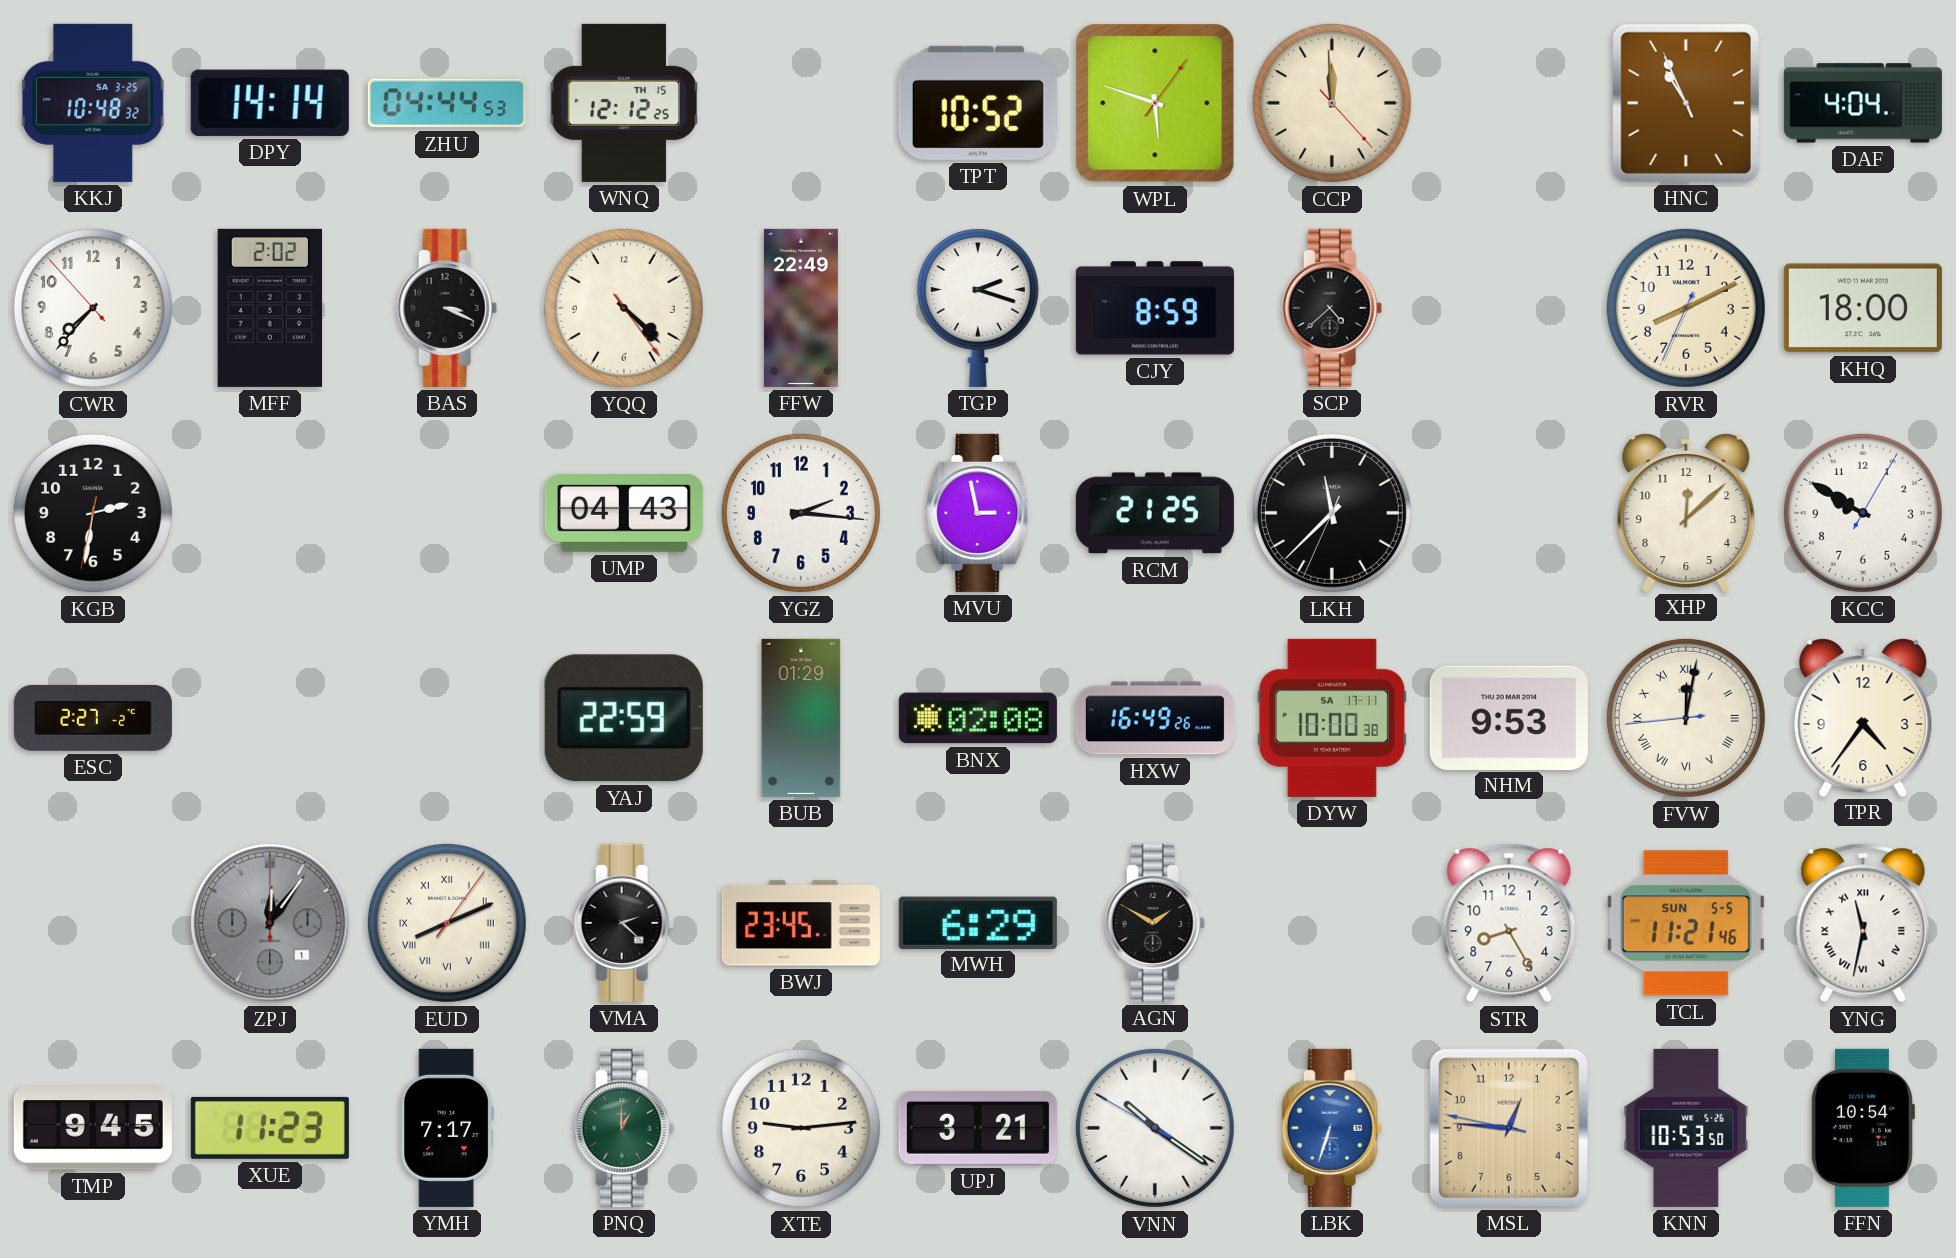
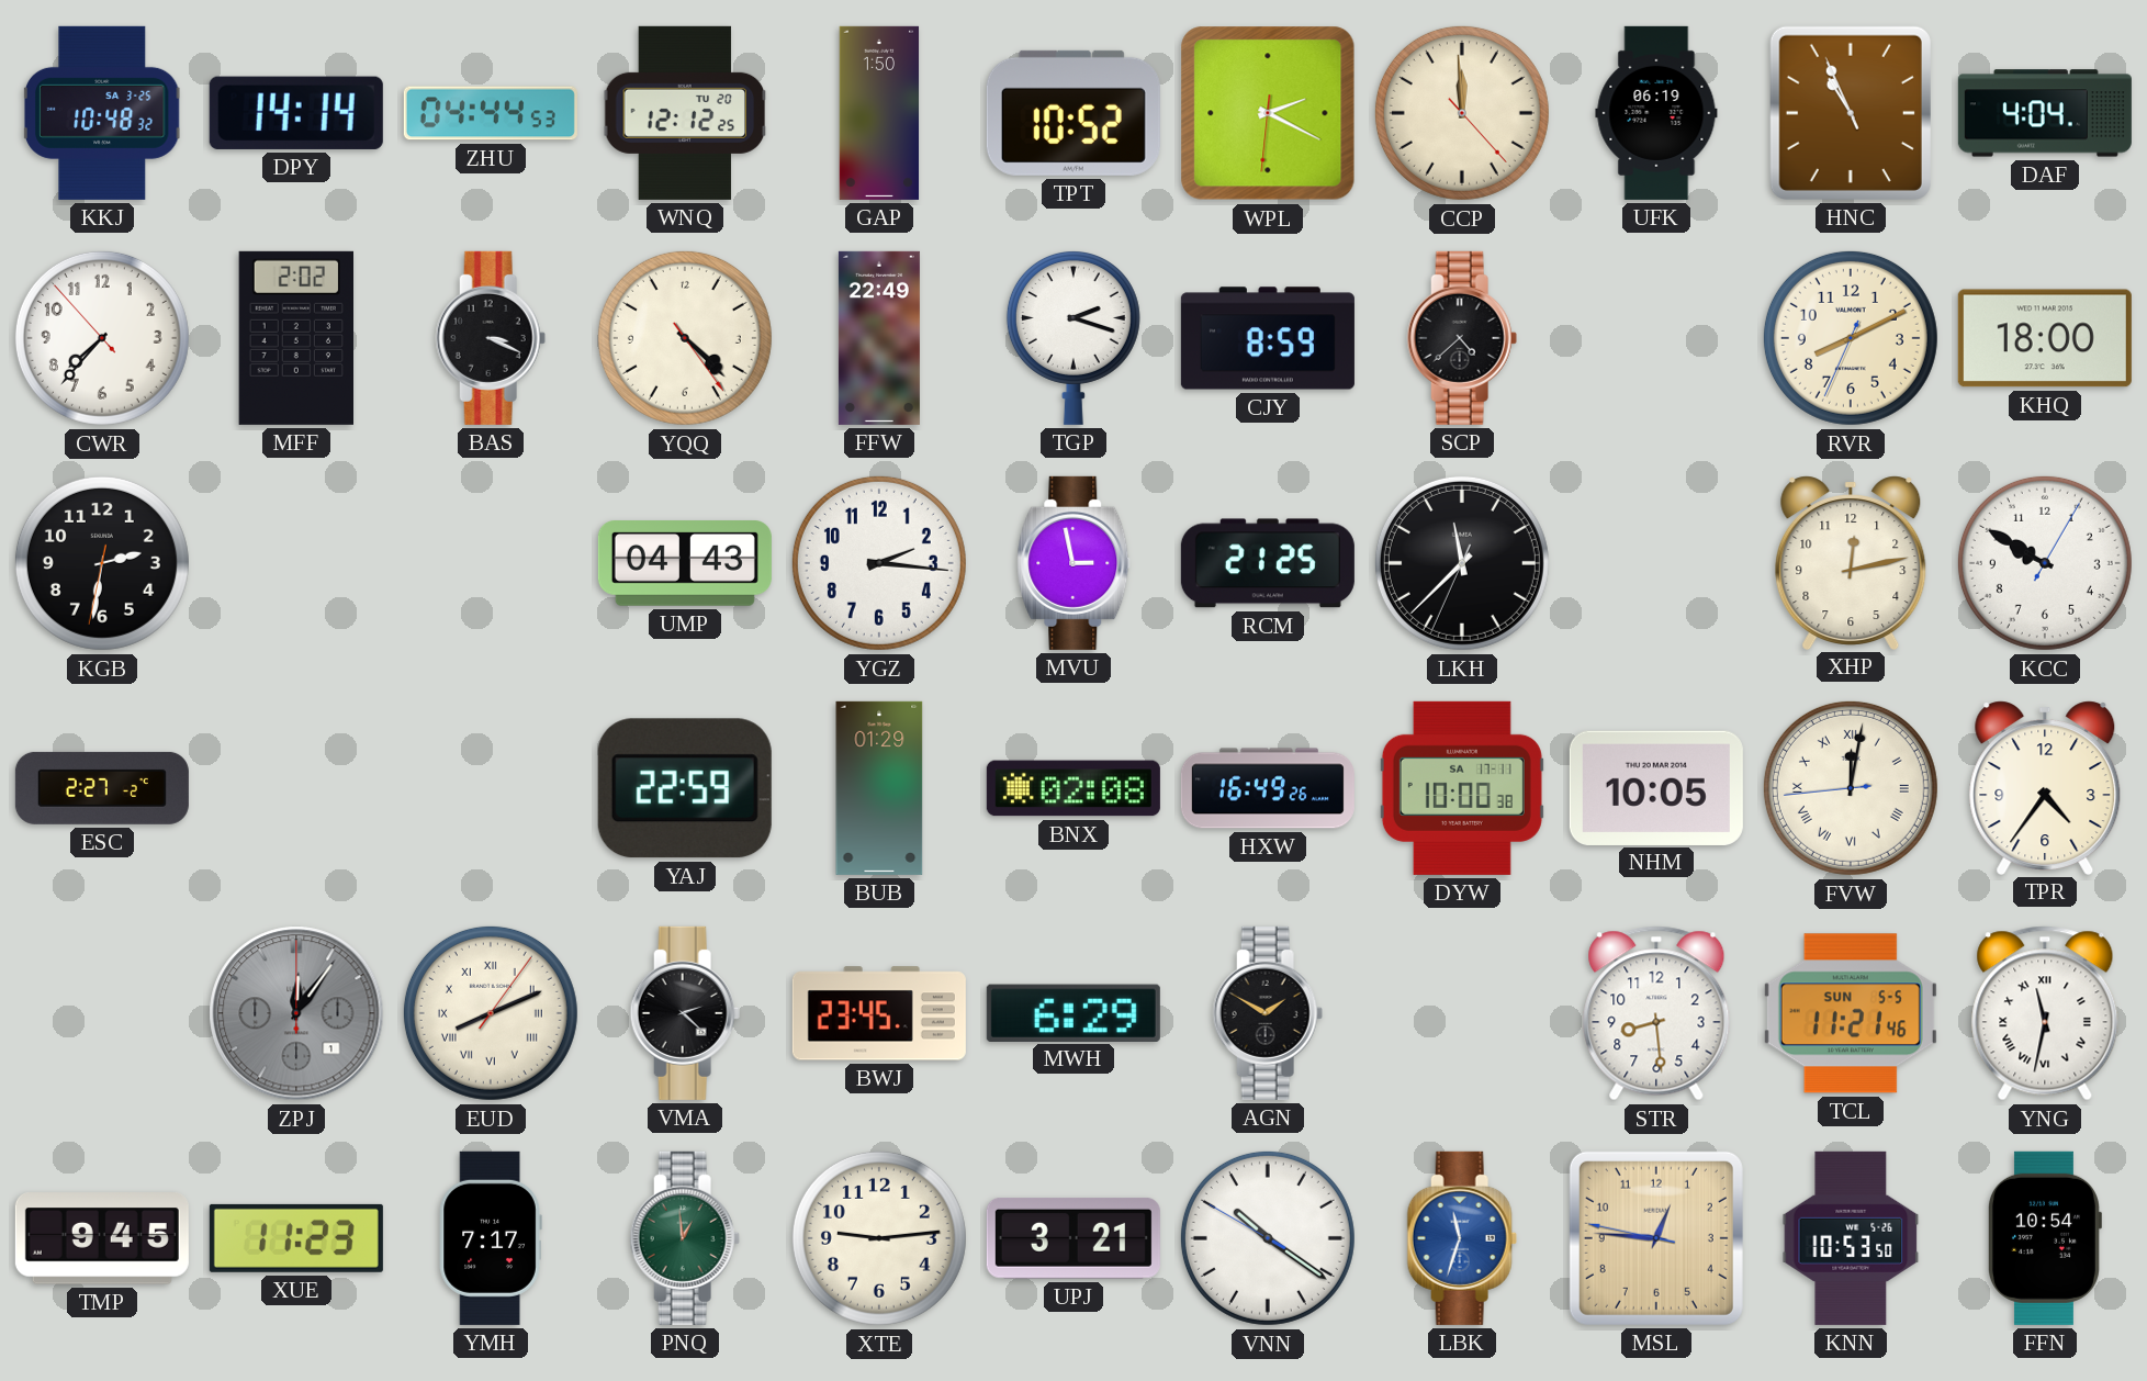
WNQ date: TH 15 -> TU 20 (685, 113)
GAP: none -> 1:50 (879, 113)
WPL: 5:48 -> 2:19 (1268, 113)
UFK: none -> 06:19 (1656, 113)
XHP: 12:08 -> 12:13 (1851, 562)
NHM: 9:53 -> 10:05 (1656, 787)
STR: 8:25 -> 8:29 (1656, 1013)
PNQ: 1:00 -> 12:59 (685, 1238)
LBK: 6:33 -> 11:33 (1462, 1238)
